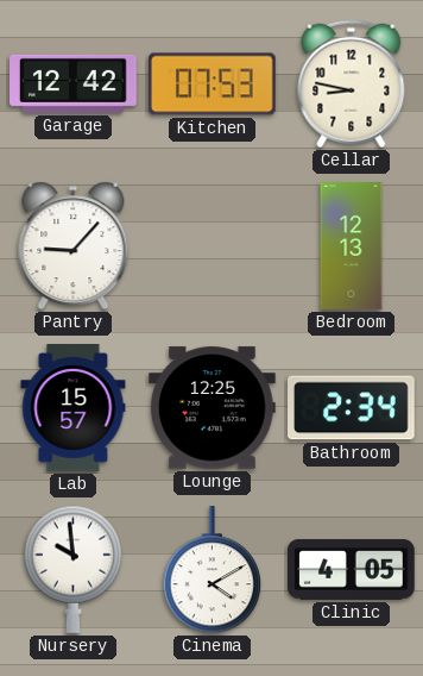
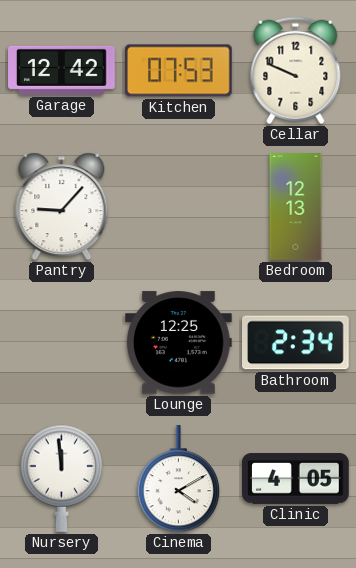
Cellar: 8:47 -> 9:49 (296, 71)
Lab: 15:57 -> none (74, 408)
Nursery: 9:59 -> 11:59 (62, 478)
